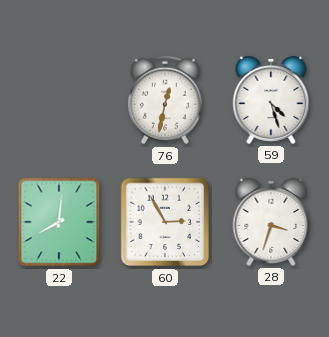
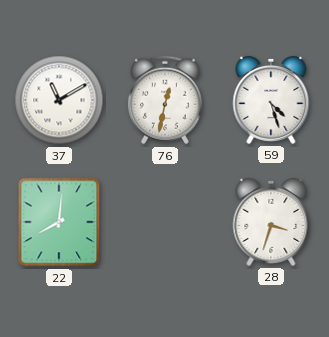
37: none -> 11:10 (59, 100)
60: 2:55 -> none (165, 222)
